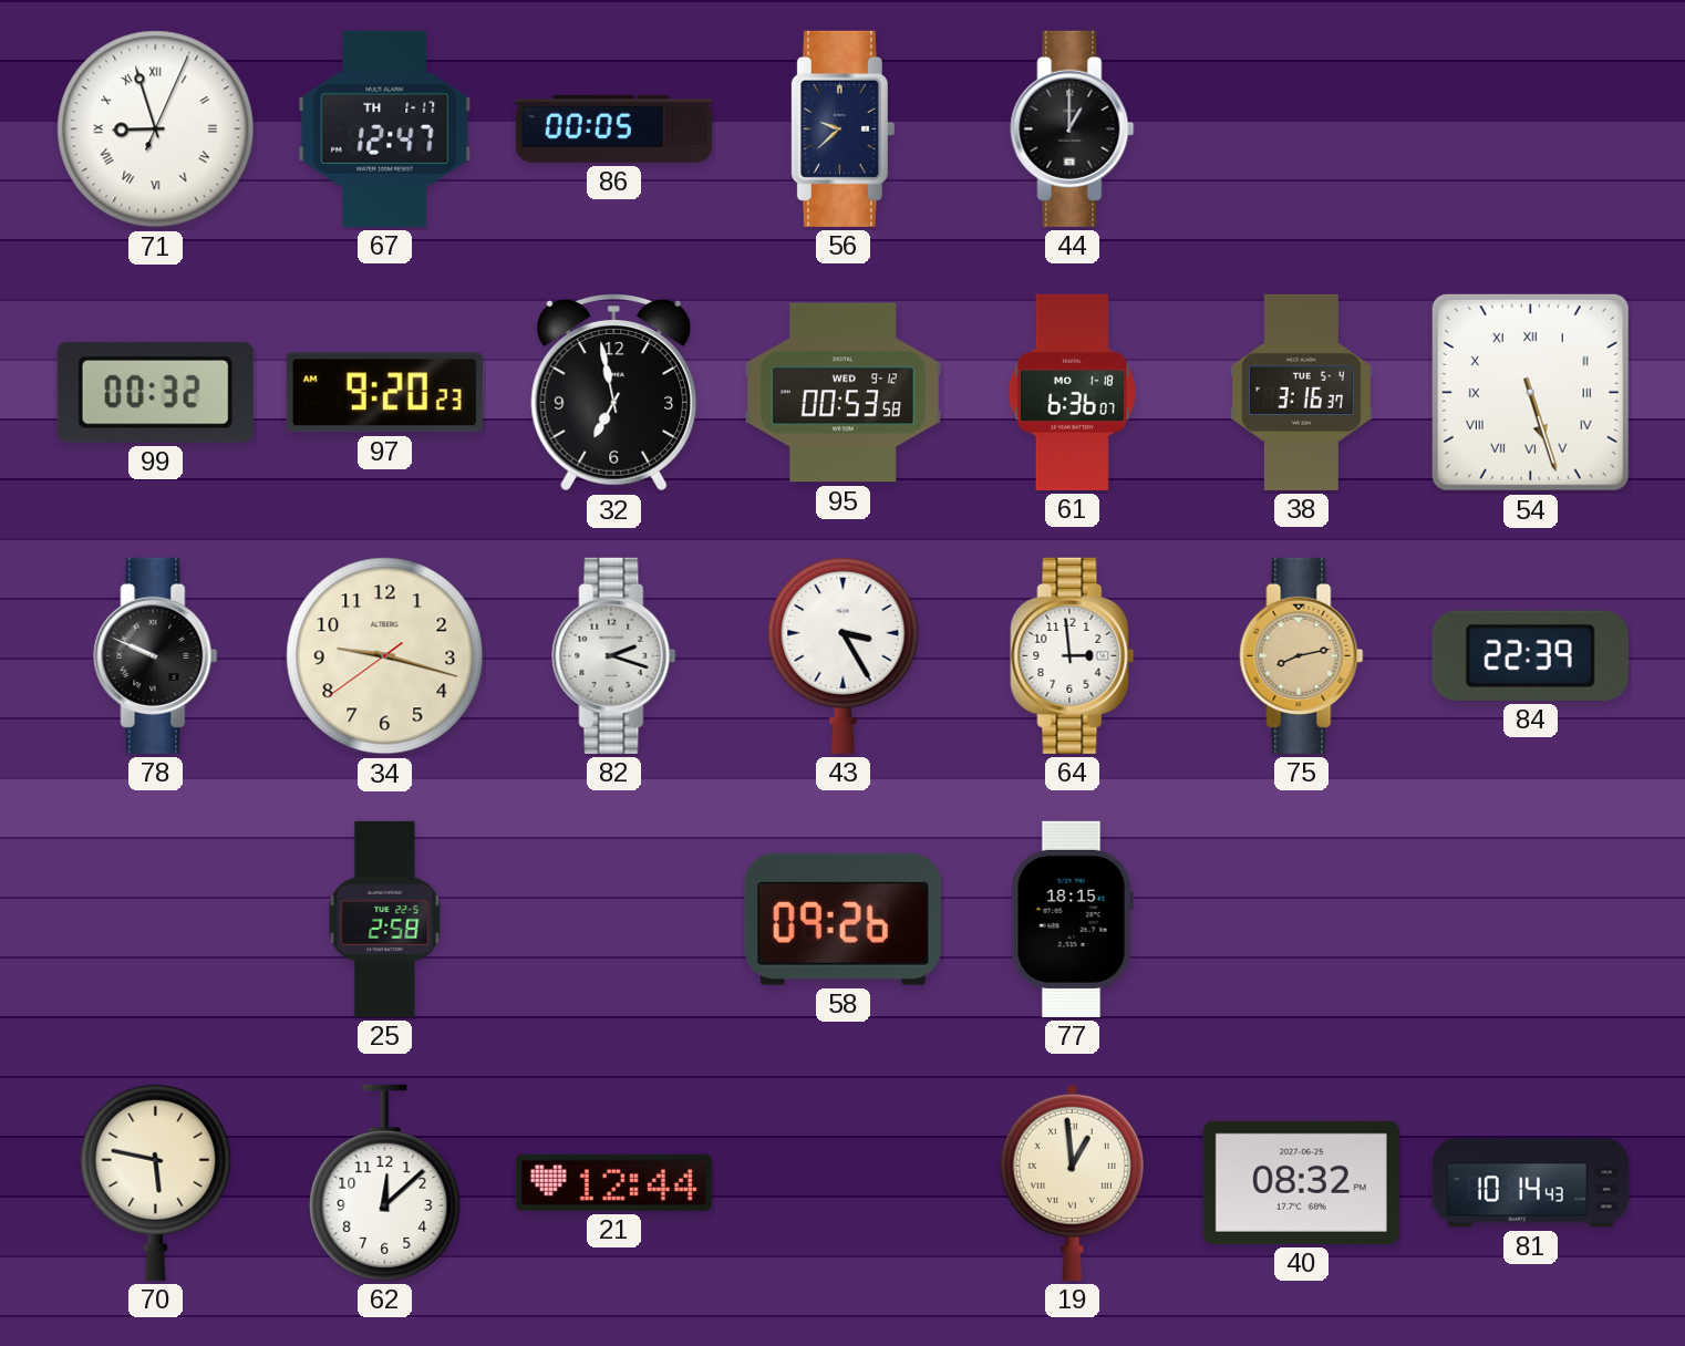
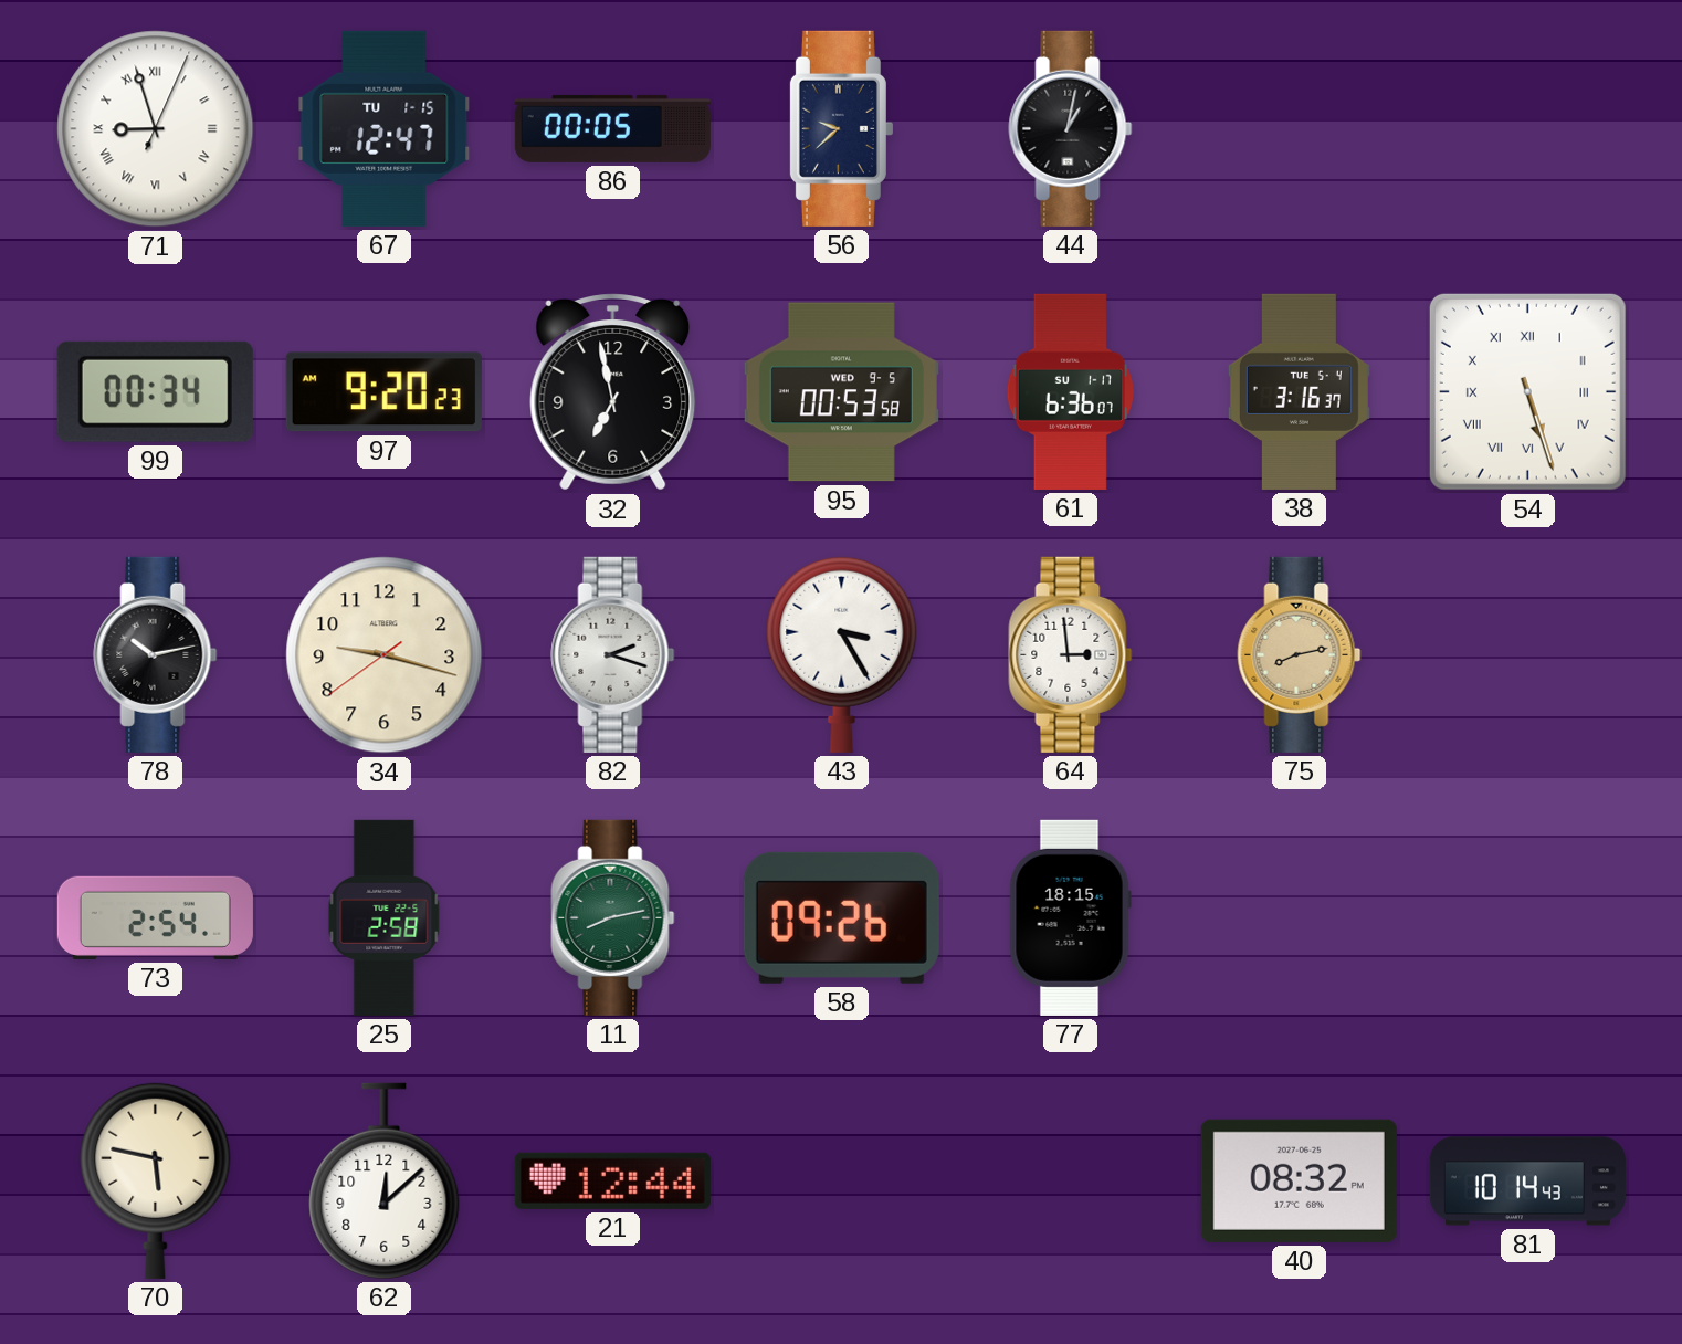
67 date: TH 1-17 -> TU 1-15 (385, 128)
44: 1:00 -> 1:02 (1071, 128)
99: 00:32 -> 00:34 (155, 391)
95 date: WED 9-12 -> WED 9-5 (841, 392)
61 date: MO 1-18 -> SU 1-17 (1070, 391)
78: 9:49 -> 10:13 (156, 654)
84: 22:39 -> none (1530, 655)
73: none -> 2:54 (155, 917)
11: none -> 8:13 (613, 917)
19: 12:59 -> none (1072, 1182)
